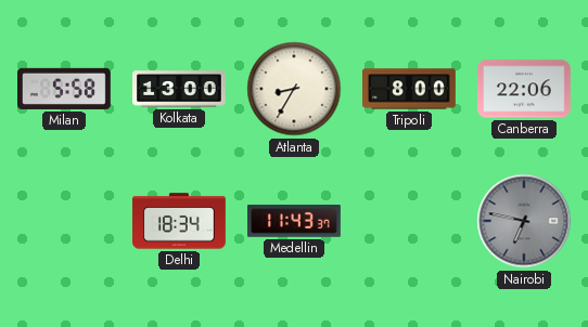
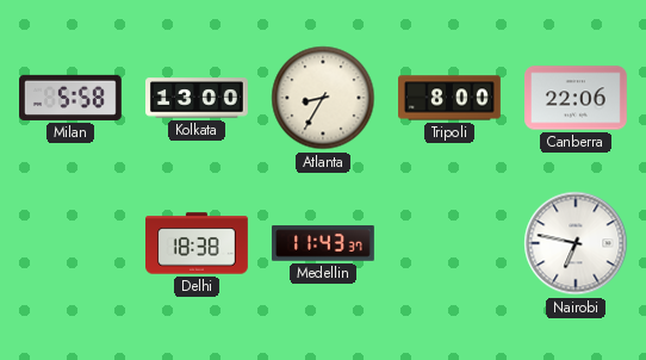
Delhi: 18:34 -> 18:38 (198, 243)
Nairobi dial: grey -> white (576, 243)
